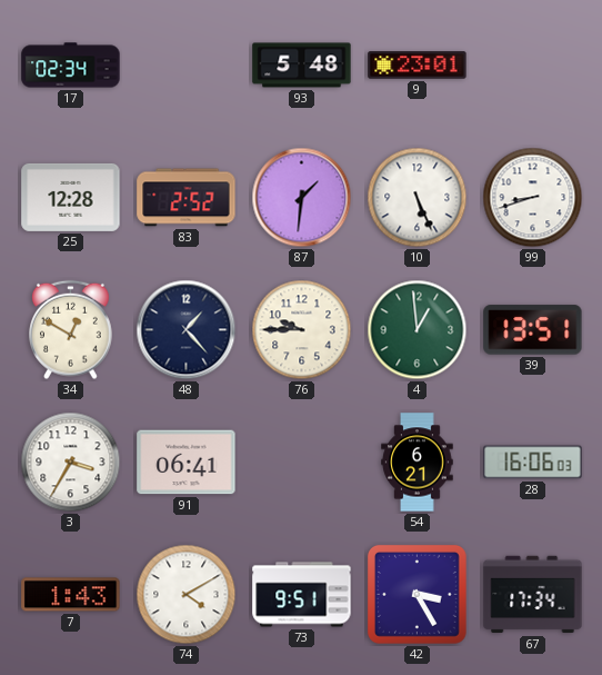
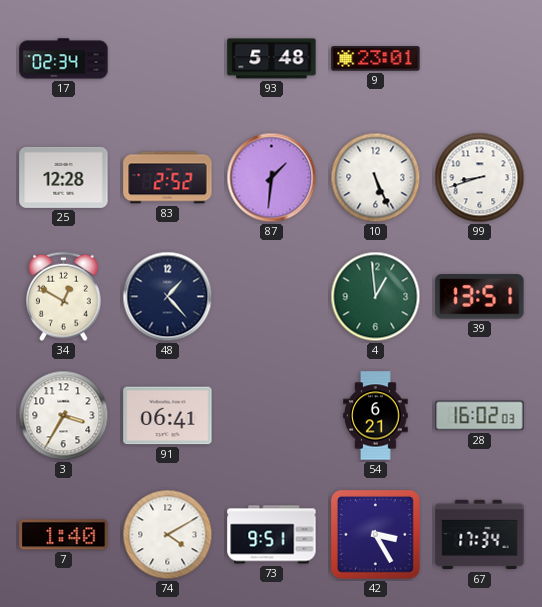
76: 9:45 -> none (302, 330)
28: 16:06 -> 16:02 (480, 416)
7: 1:43 -> 1:40 (64, 535)
